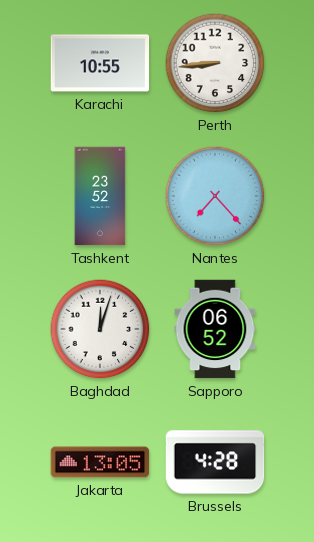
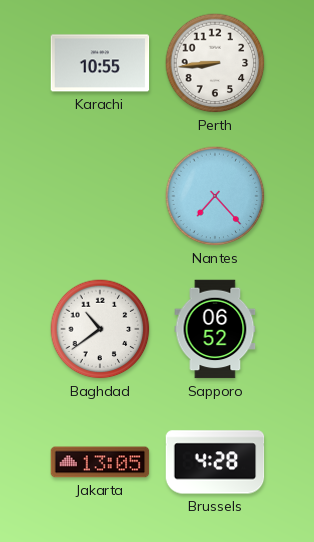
Tashkent: 23:52 -> none (100, 196)
Baghdad: 12:03 -> 10:39 (100, 329)
